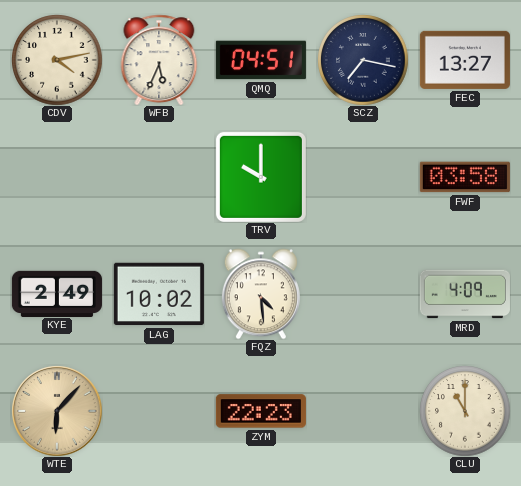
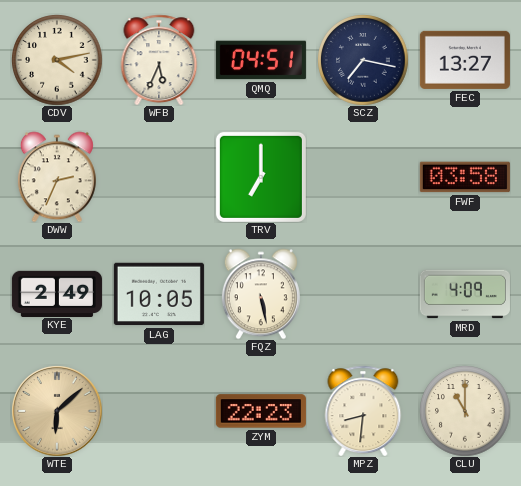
DWW: none -> 2:34 (57, 177)
TRV: 10:00 -> 7:00 (261, 177)
LAG: 10:02 -> 10:05 (159, 294)
FQZ: 4:29 -> 5:28 (261, 294)
WTE: 6:07 -> 6:08 (57, 411)
MPZ: none -> 8:31 (363, 411)
